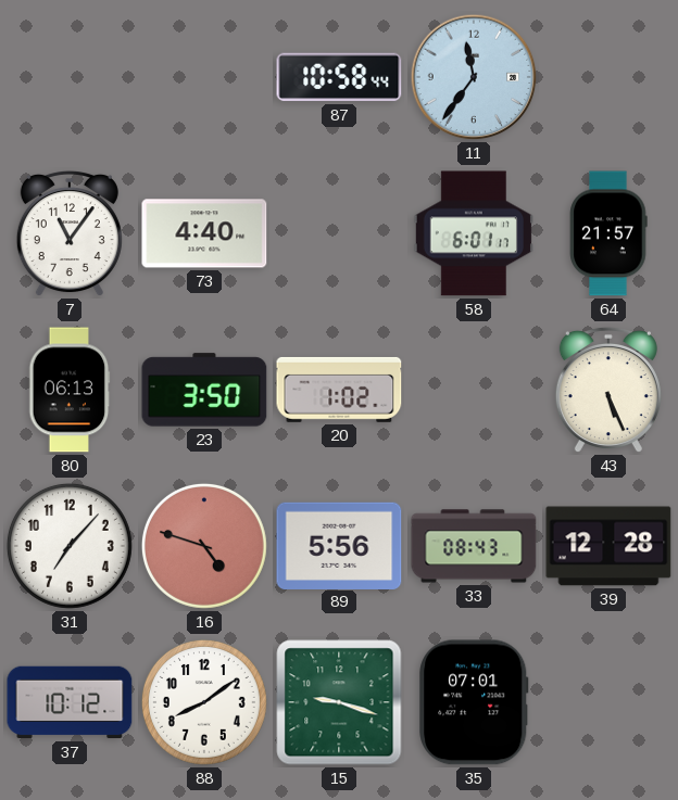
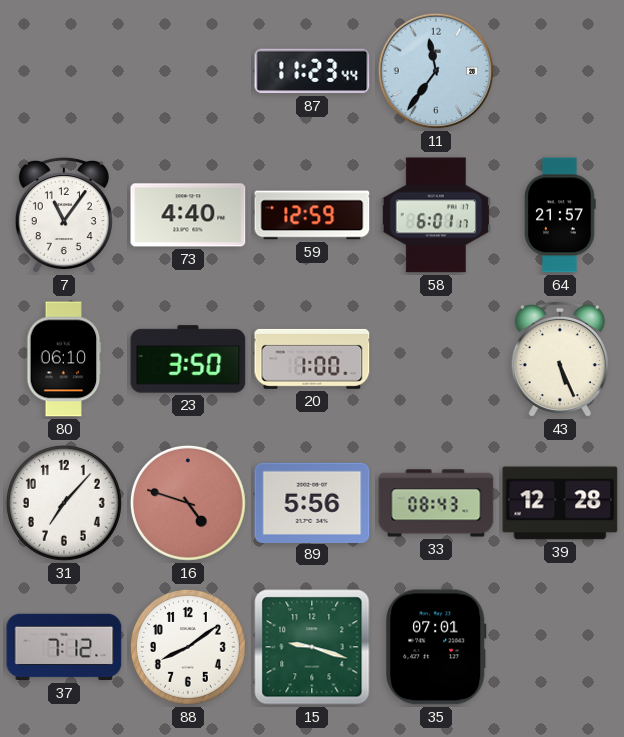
87: 10:58 -> 11:23 (312, 71)
59: none -> 12:59 (312, 215)
80: 06:13 -> 06:10 (64, 359)
20: 1:02 -> 1:00 (312, 359)
37: 10:12 -> 7:12 (64, 647)
